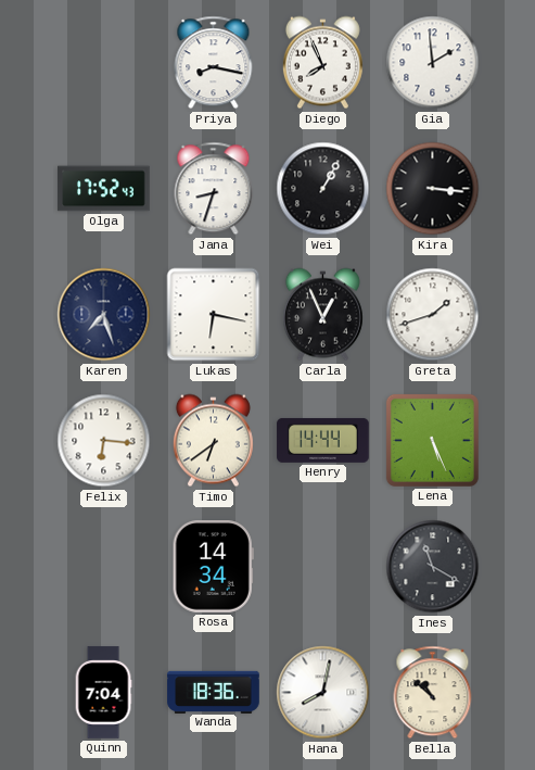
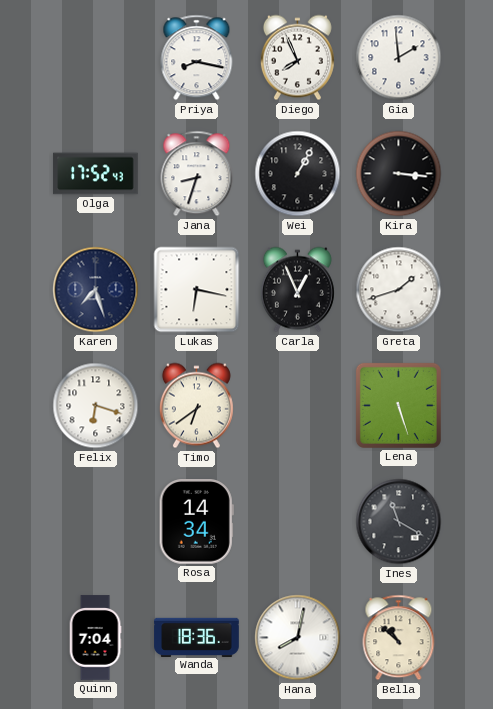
Felix: 6:16 -> 6:18 (96, 406)
Henry: 14:44 -> none (323, 440)
Lena: 5:26 -> 5:27 (398, 405)
